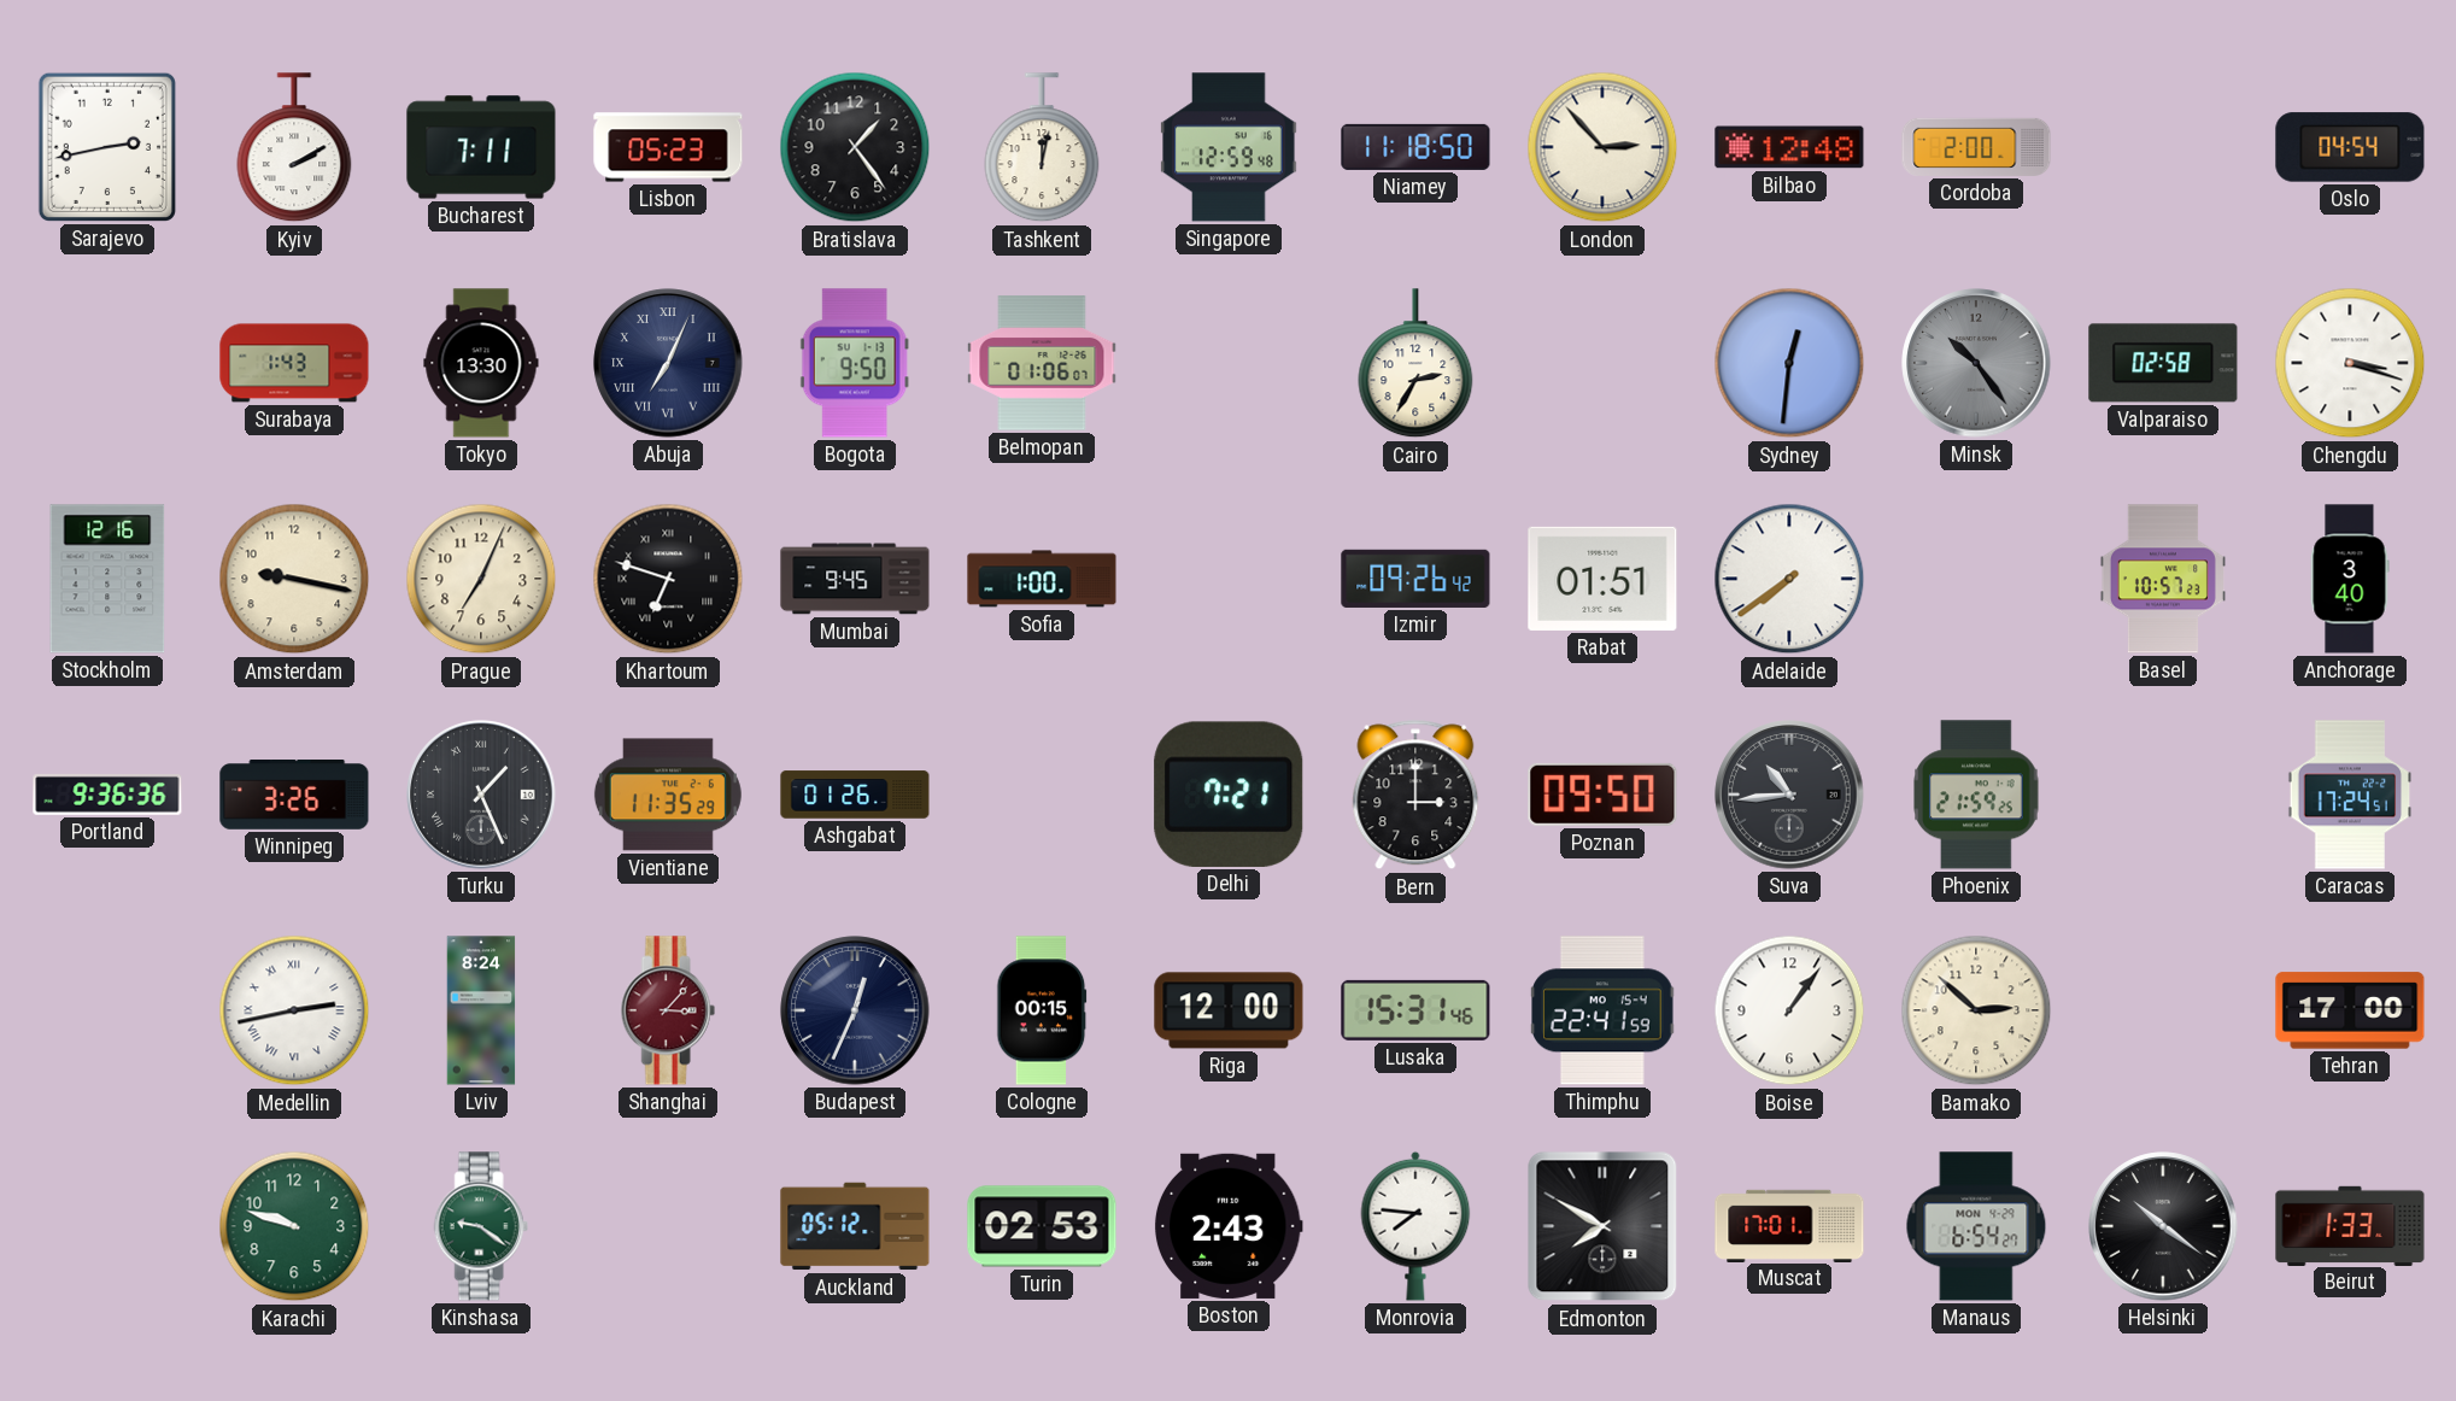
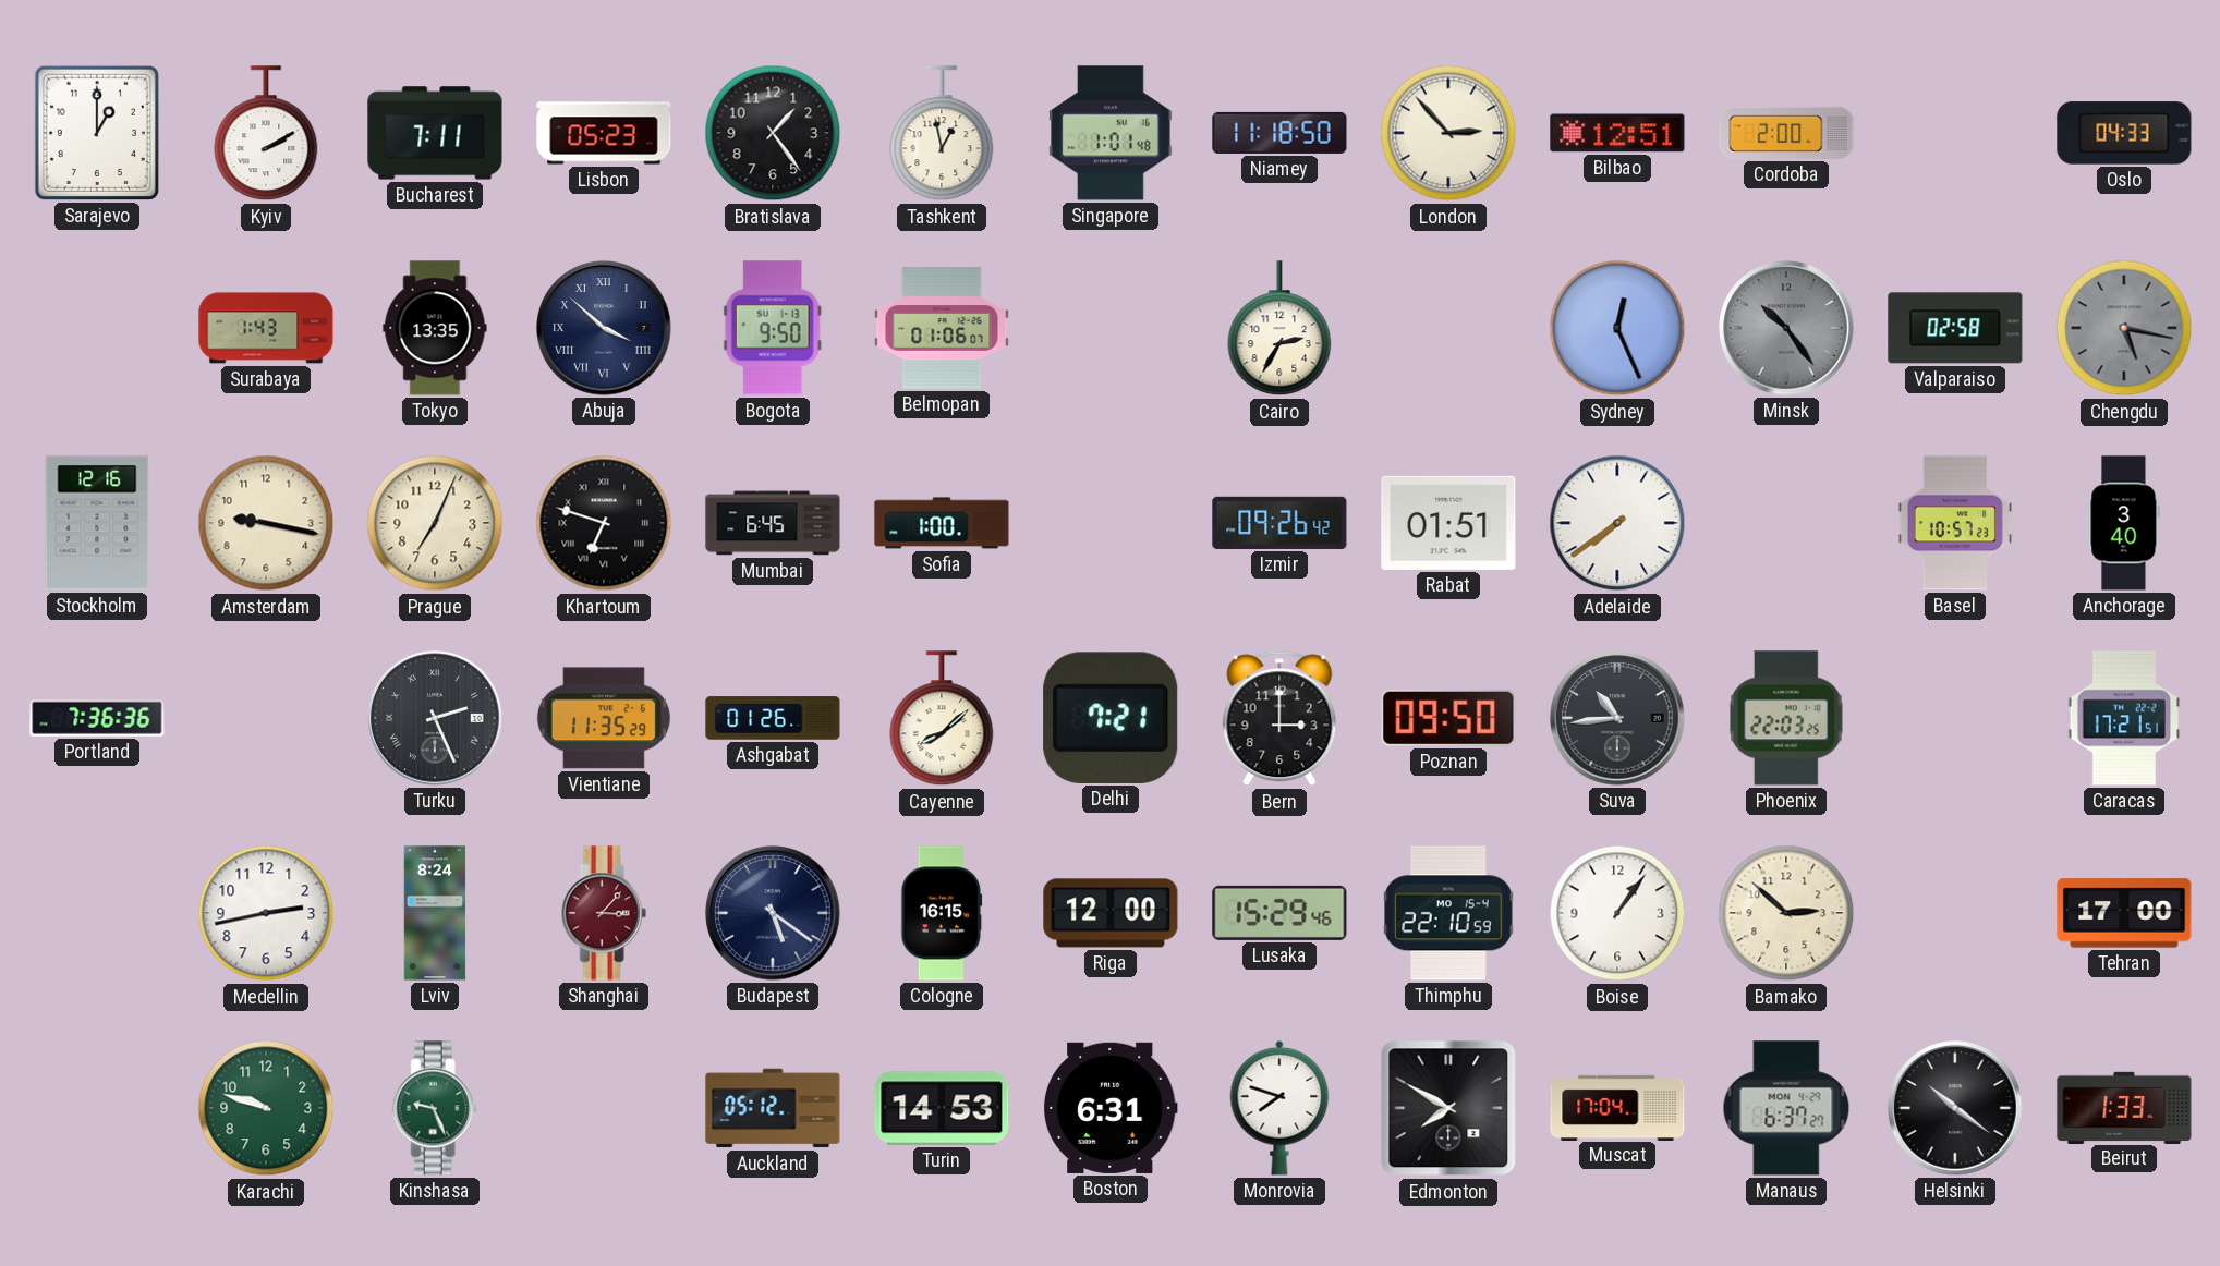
Sarajevo: 2:43 -> 1:00 (97, 133)
Tashkent: 12:02 -> 12:58 (942, 134)
Singapore: 12:59 -> 1:01 (1111, 133)
Bilbao: 12:48 -> 12:51 (1617, 133)
Oslo: 04:54 -> 04:33 (2124, 133)
Tokyo: 13:30 -> 13:35 (435, 328)
Abuja: 7:04 -> 3:52 (604, 328)
Sydney: 12:31 -> 12:26 (1617, 328)
Chengdu: 3:18 -> 5:17 (2124, 328)
Chengdu dial: white -> grey (2124, 328)
Mumbai: 9:45 -> 6:45 (773, 523)
Portland: 9:36 -> 7:36 (97, 718)
Winnipeg: 3:26 -> none (294, 796)
Turku: 1:26 -> 2:26 (435, 718)
Cayenne: none -> 8:08 (942, 719)
Phoenix: 21:59 -> 22:03 (1786, 718)
Caracas: 17:24 -> 17:21 (2124, 718)
Medellin numerals: Roman -> Arabic (266, 913)
Budapest: 12:34 -> 5:21 (773, 913)
Cologne: 00:15 -> 16:15 (942, 913)
Lusaka: 15:31 -> 15:29 (1279, 913)
Thimphu: 22:41 -> 22:10 (1448, 913)
Kinshasa: 9:21 -> 9:26 (435, 1108)
Turin: 02:53 -> 14:53 (942, 1108)
Boston: 2:43 -> 6:31 (1111, 1108)
Monrovia: 7:46 -> 7:48 (1279, 1108)
Muscat: 17:01 -> 17:04 (1617, 1107)
Manaus: 6:54 -> 6:37 (1786, 1108)
